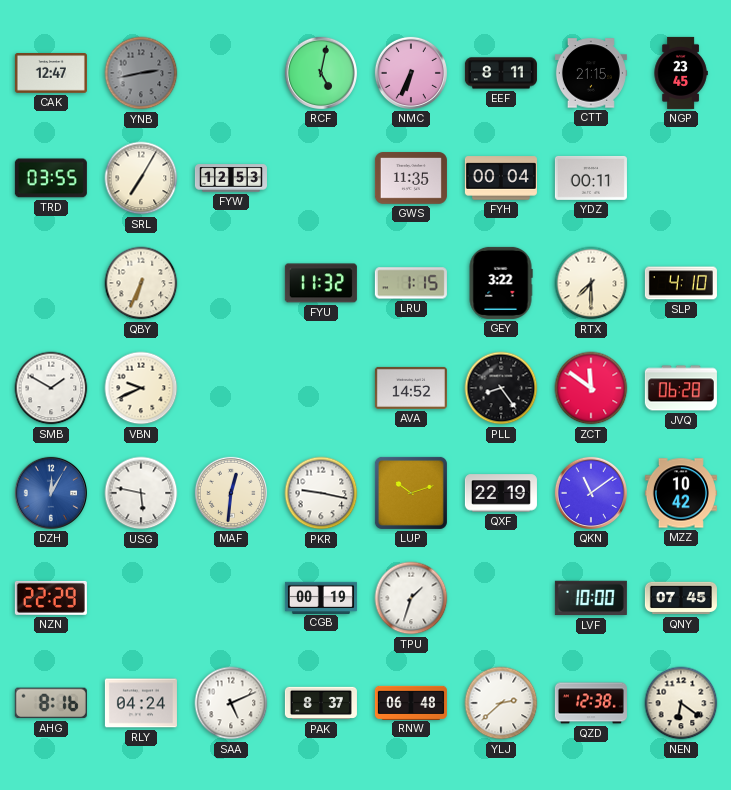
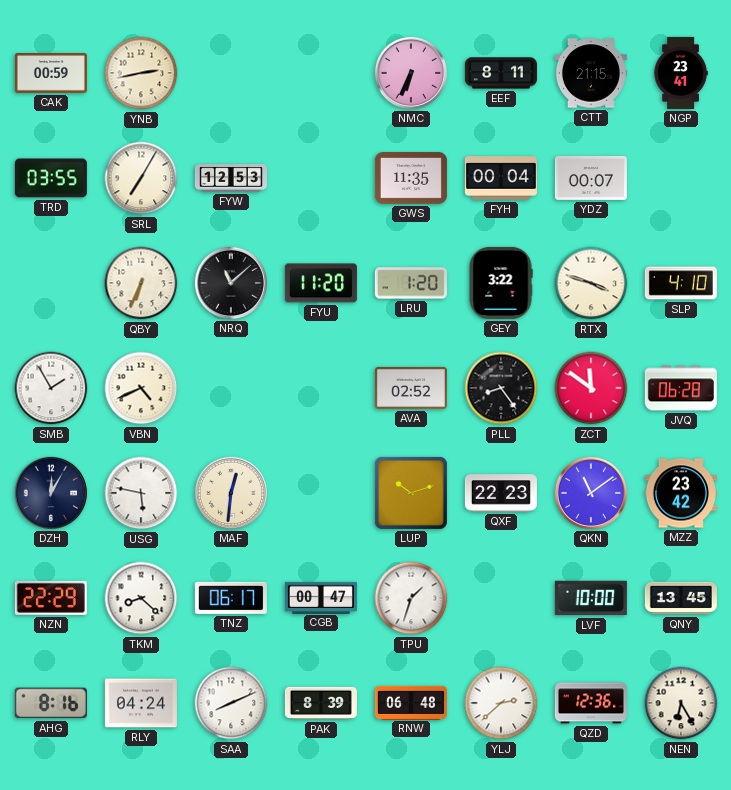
CAK: 12:47 -> 00:59 (51, 74)
YNB dial: grey -> cream (141, 73)
RCF: 5:02 -> none (321, 73)
NGP: 23:45 -> 23:41 (681, 73)
YDZ: 00:11 -> 00:07 (591, 178)
NRQ: none -> 11:08 (231, 283)
FYU: 11:32 -> 11:20 (321, 283)
LRU: 1:15 -> 1:20 (411, 283)
RTX: 7:30 -> 3:48 (591, 283)
SMB: 1:50 -> 1:55 (51, 388)
VBN: 9:41 -> 4:41 (141, 388)
AVA: 14:52 -> 02:52 (411, 388)
DZH dial: blue -> navy (51, 493)
PKR: 9:17 -> none (321, 493)
QXF: 22:19 -> 22:23 (501, 493)
MZZ: 10:42 -> 23:42 (681, 493)
TKM: none -> 8:22 (141, 598)
TNZ: none -> 06:17 (231, 598)
CGB: 00:19 -> 00:47 (321, 597)
QNY: 07:45 -> 13:45 (681, 598)
SAA: 5:11 -> 8:11 (231, 703)
PAK: 8:37 -> 8:39 (321, 703)
QZD: 12:38 -> 12:36 (591, 703)
NEN: 6:21 -> 6:25 (681, 703)
